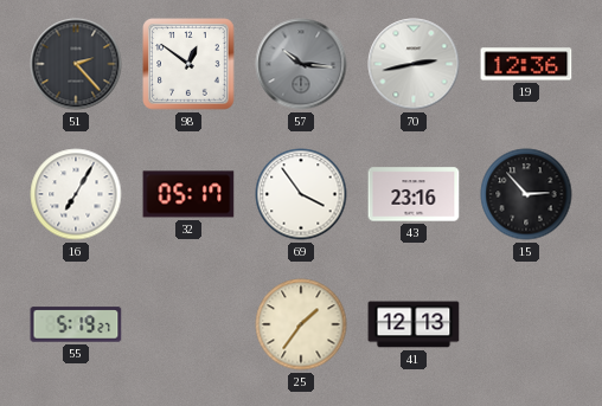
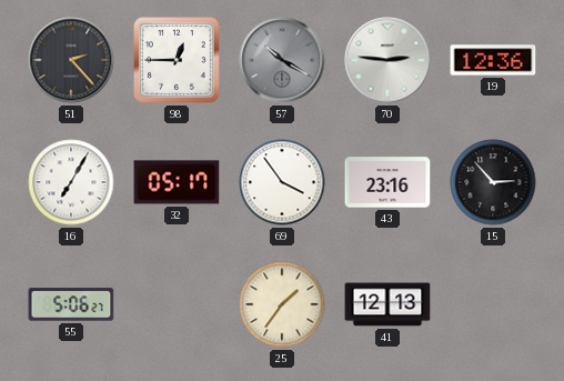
98: 12:51 -> 12:45 (177, 60)
57: 10:16 -> 10:20 (282, 60)
70: 2:43 -> 2:46 (387, 60)
55: 5:19 -> 5:06 (71, 304)
